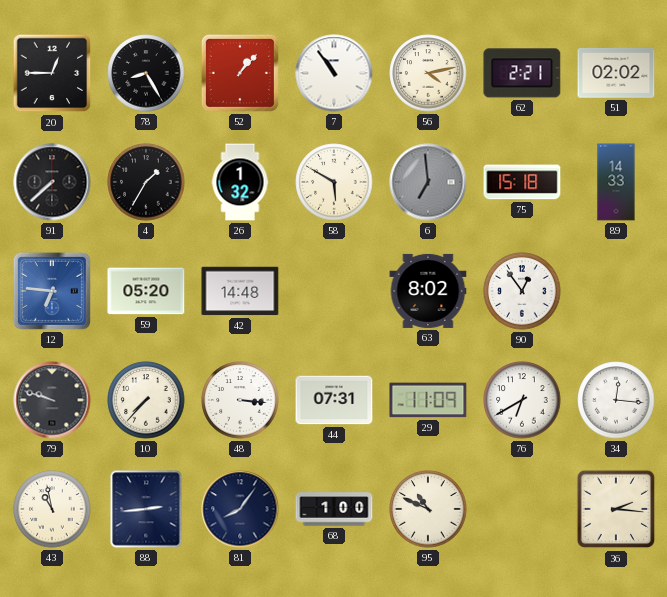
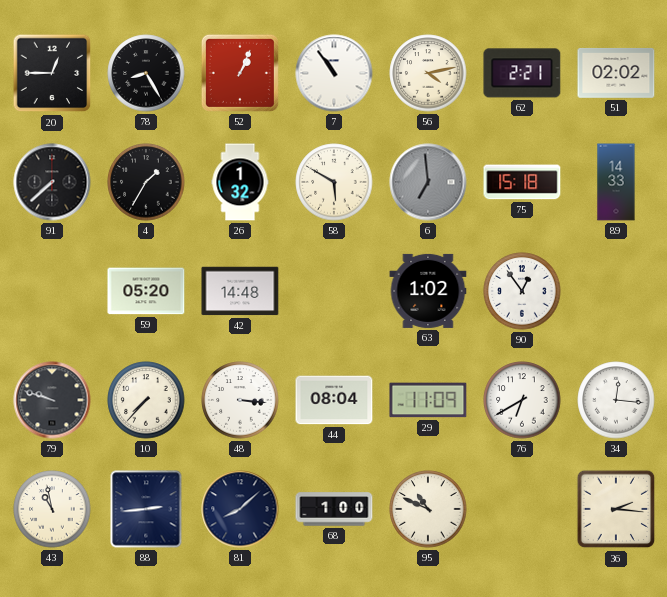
52: 1:07 -> 1:04 (240, 73)
12: 6:46 -> none (52, 291)
63: 8:02 -> 1:02 (428, 291)
44: 07:31 -> 08:04 (334, 400)
81: 8:06 -> 8:08 (240, 509)
